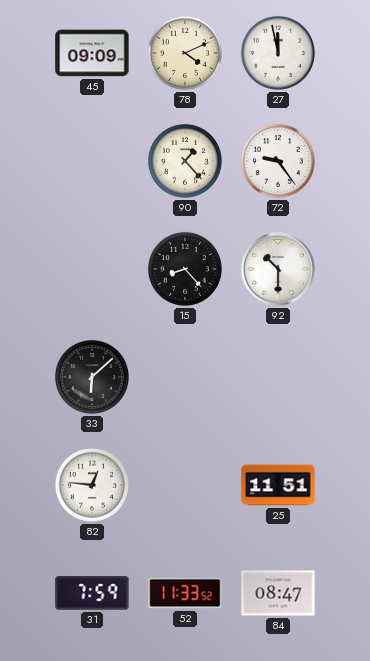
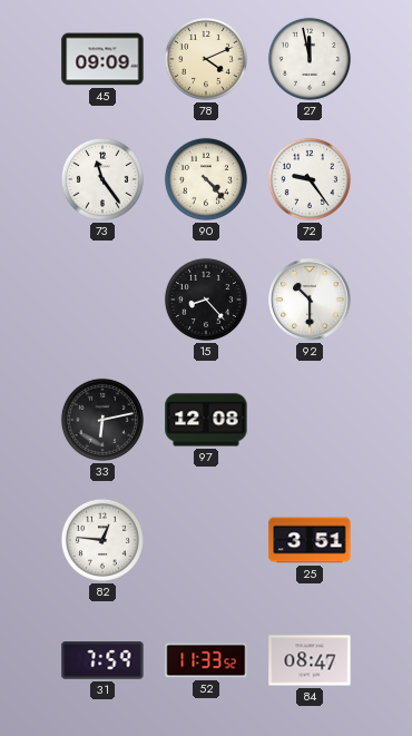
73: none -> 11:24 (102, 179)
90: 1:23 -> 4:23 (206, 179)
33: 6:08 -> 6:13 (102, 420)
97: none -> 12:08 (206, 420)
25: 11:51 -> 3:51 (310, 540)
